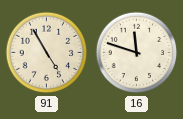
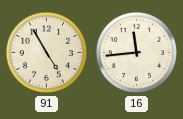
16: 11:48 -> 11:44 (137, 53)
